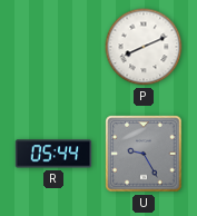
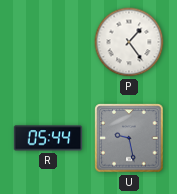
P: 8:11 -> 1:24 (129, 42)
U: 9:25 -> 9:28 (129, 138)
